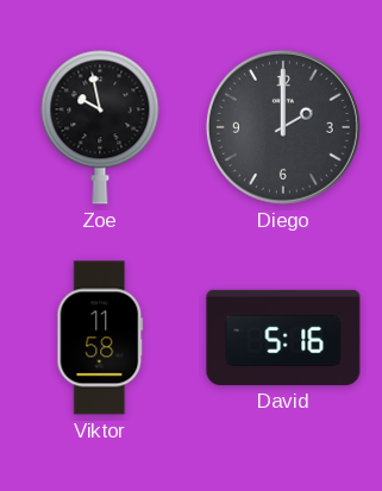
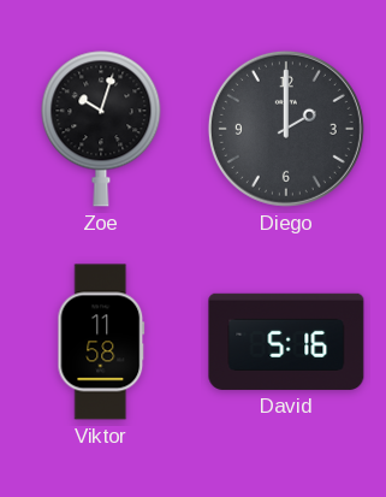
Zoe: 9:58 -> 10:03 (101, 129)
